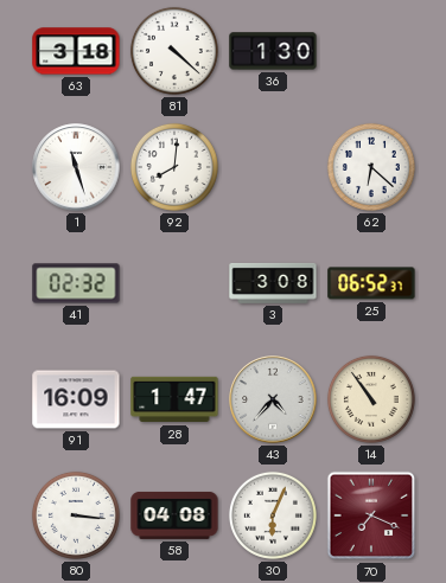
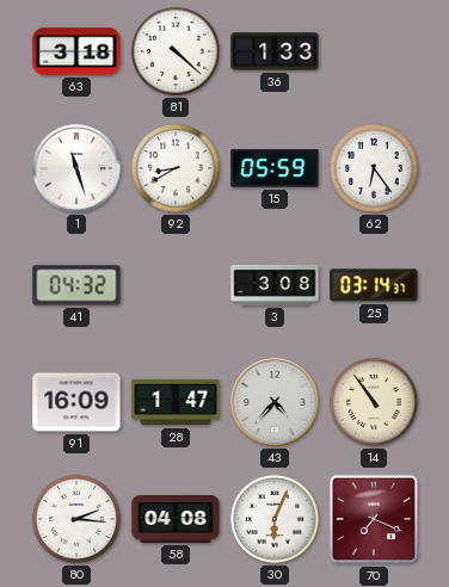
36: 1:30 -> 1:33 (275, 51)
92: 8:01 -> 8:40 (176, 168)
15: none -> 05:59 (275, 168)
62: 6:22 -> 6:24 (374, 168)
41: 02:32 -> 04:32 (76, 285)
25: 06:52 -> 03:14 (374, 285)
80: 3:16 -> 2:16 (76, 519)
